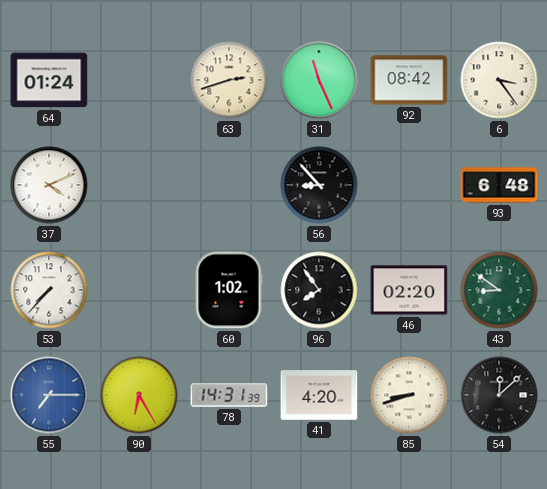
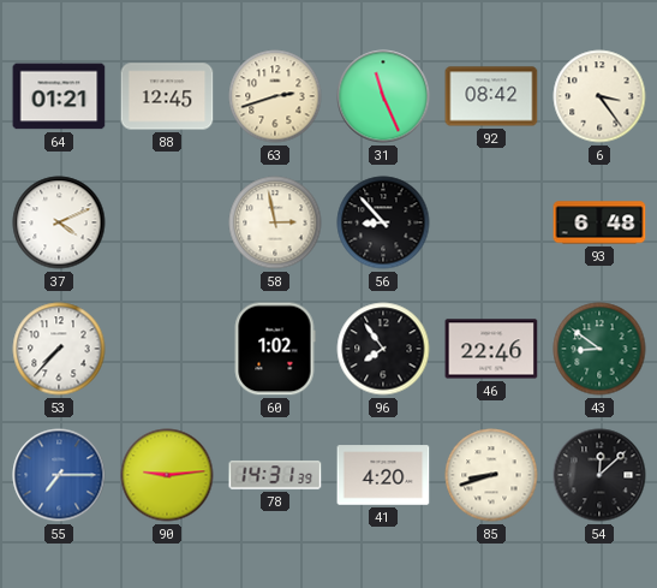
64: 01:24 -> 01:21 (59, 96)
88: none -> 12:45 (167, 96)
58: none -> 2:58 (275, 222)
46: 02:20 -> 22:46 (491, 349)
90: 6:25 -> 9:14 (167, 475)
